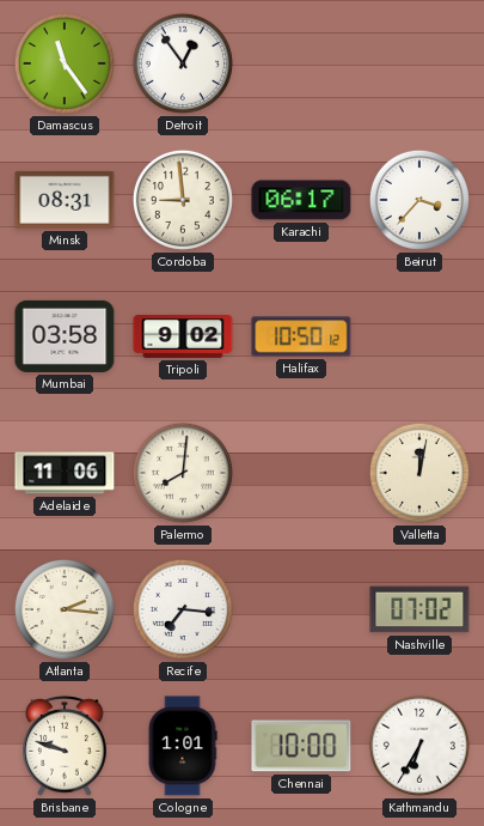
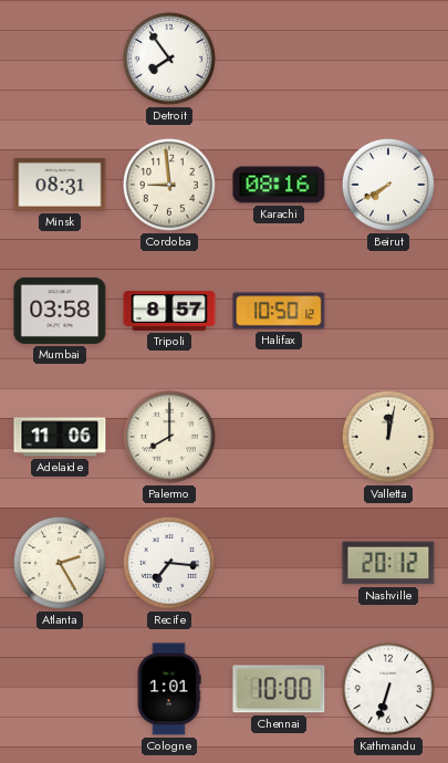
Damascus: 11:24 -> none (65, 63)
Detroit: 12:54 -> 7:54 (169, 59)
Karachi: 06:17 -> 08:16 (279, 185)
Beirut: 3:37 -> 7:40 (388, 185)
Tripoli: 9:02 -> 8:57 (169, 311)
Palermo: 8:01 -> 8:00 (169, 437)
Atlanta: 2:16 -> 2:25 (60, 563)
Nashville: 07:02 -> 20:12 (388, 563)
Brisbane: 9:48 -> none (65, 747)
Kathmandu: 6:35 -> 6:33 (388, 689)
